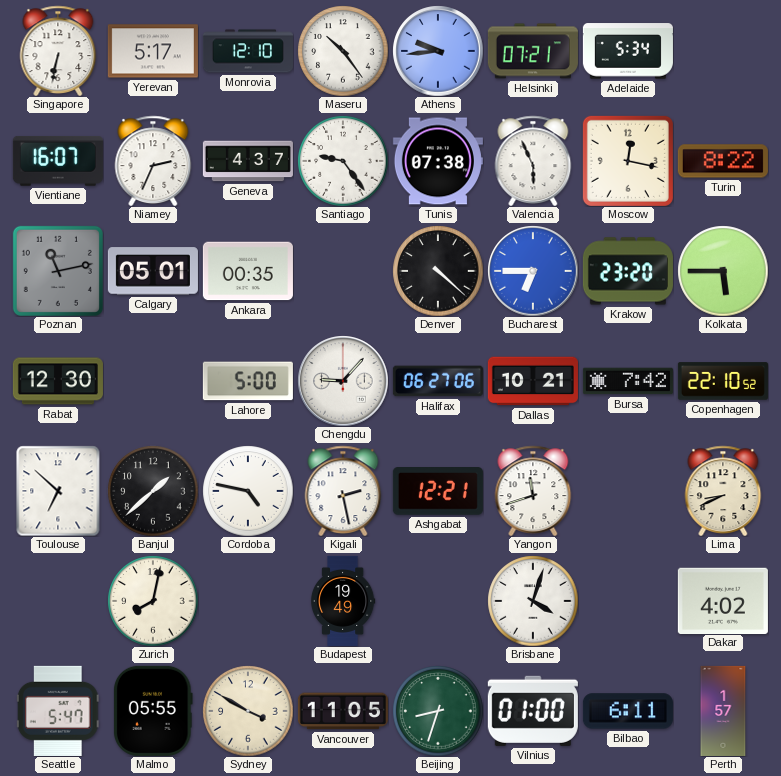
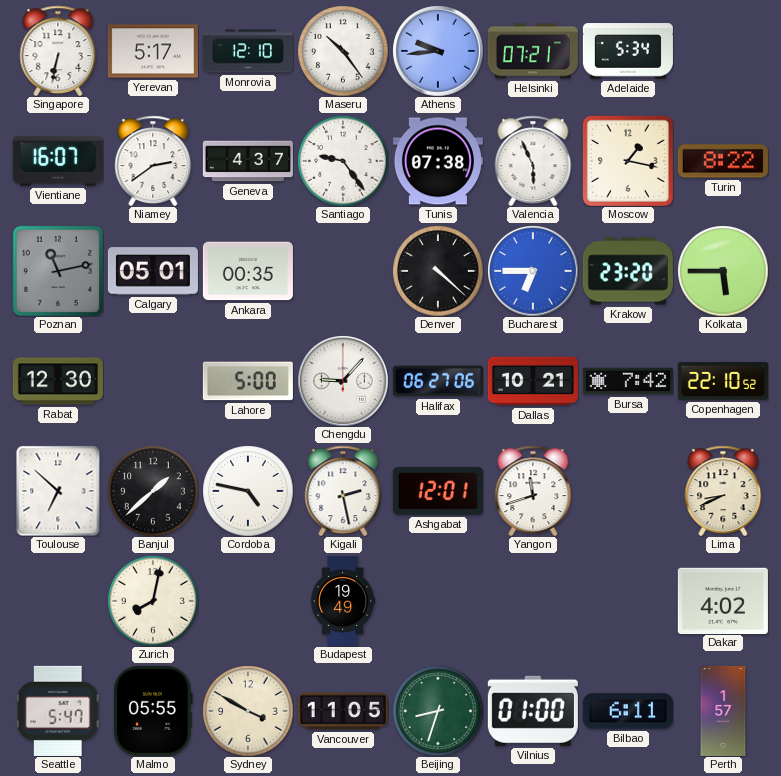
Niamey: 2:34 -> 2:39 (153, 161)
Moscow: 12:17 -> 1:17 (628, 161)
Ashgabat: 12:21 -> 12:01 (438, 491)
Brisbane: 4:03 -> none (533, 601)
